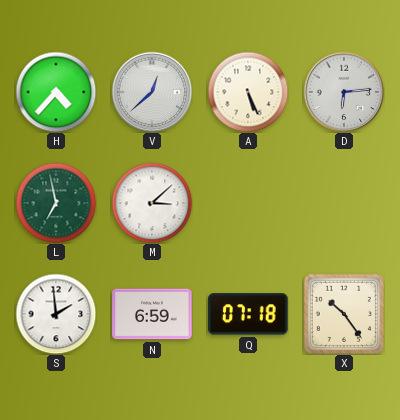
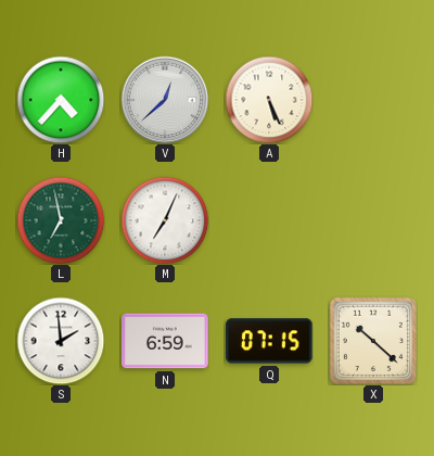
D: 6:14 -> none (344, 92)
M: 3:08 -> 7:04 (165, 220)
Q: 07:18 -> 07:15 (269, 341)
X: 10:24 -> 10:22 (373, 341)
